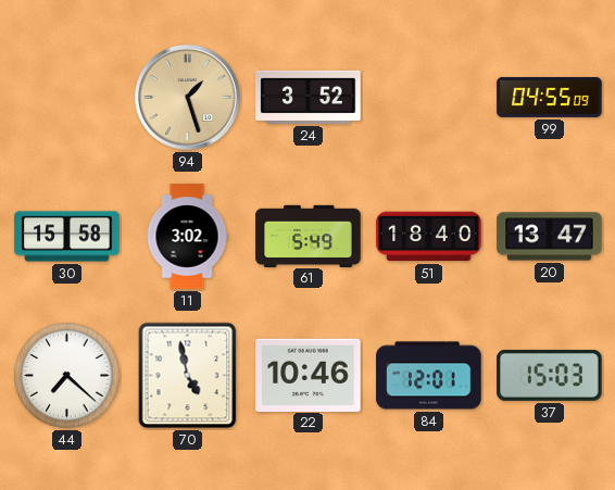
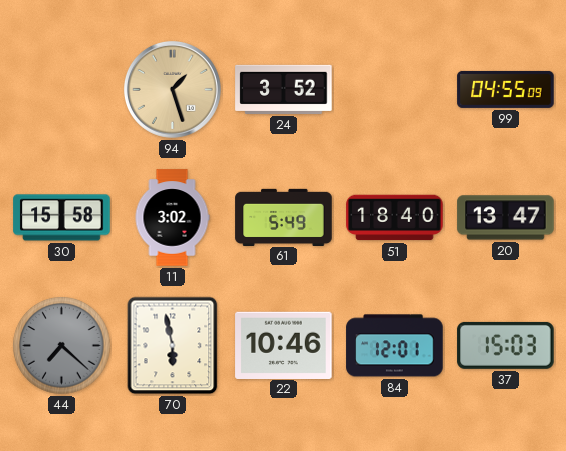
44 dial: white -> grey (62, 346)
70: 4:58 -> 5:58 (173, 346)
